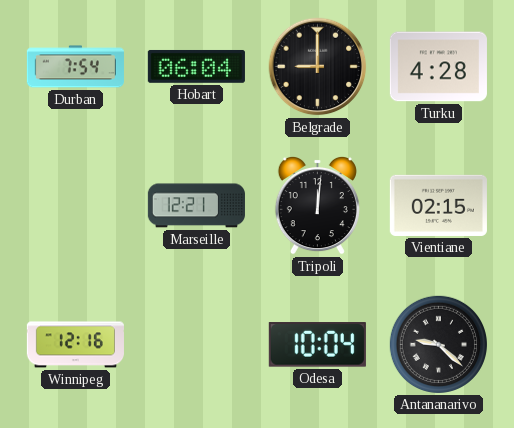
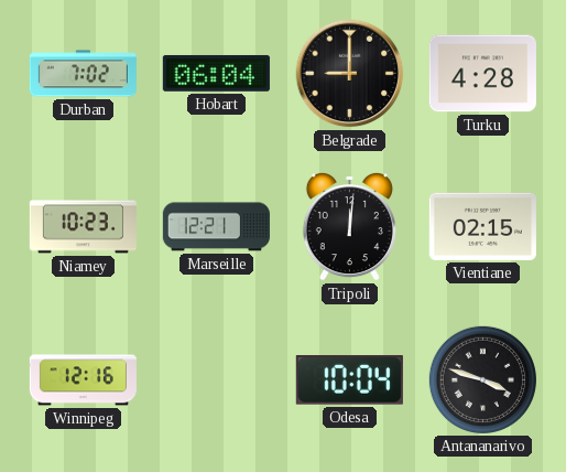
Durban: 7:54 -> 7:02 (83, 74)
Niamey: none -> 10:23 (83, 227)
Antananarivo: 9:22 -> 3:48 (482, 379)
